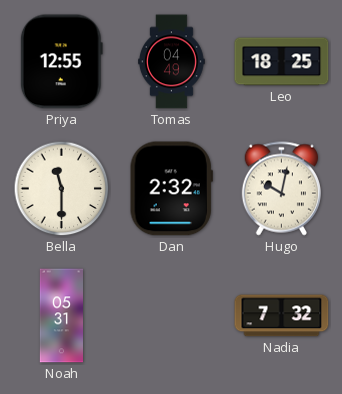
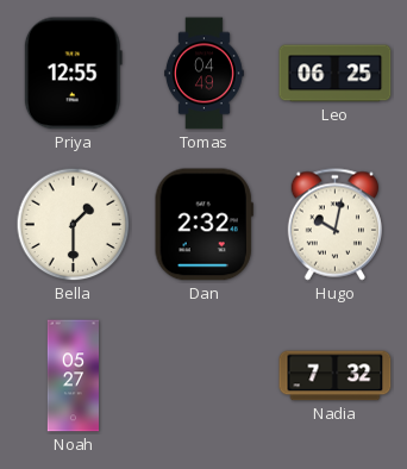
Leo: 18:25 -> 06:25 (336, 74)
Bella: 11:30 -> 1:30 (74, 225)
Noah: 05:31 -> 05:27 (74, 376)
